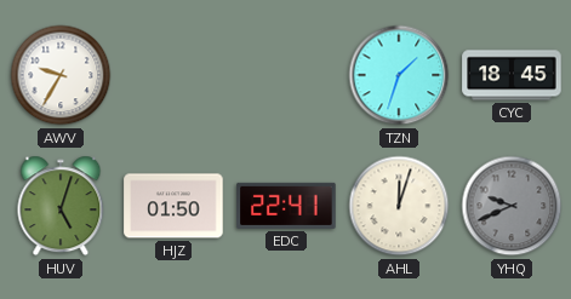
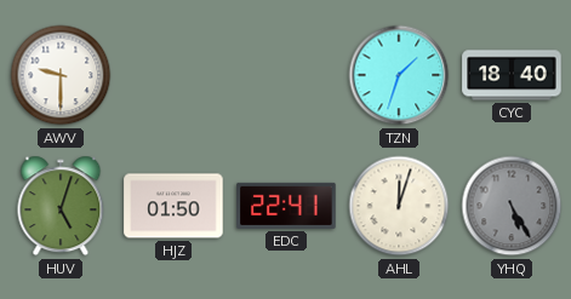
AWV: 9:35 -> 9:30 (61, 75)
CYC: 18:45 -> 18:40 (512, 75)
YHQ: 9:41 -> 5:25 (512, 206)
